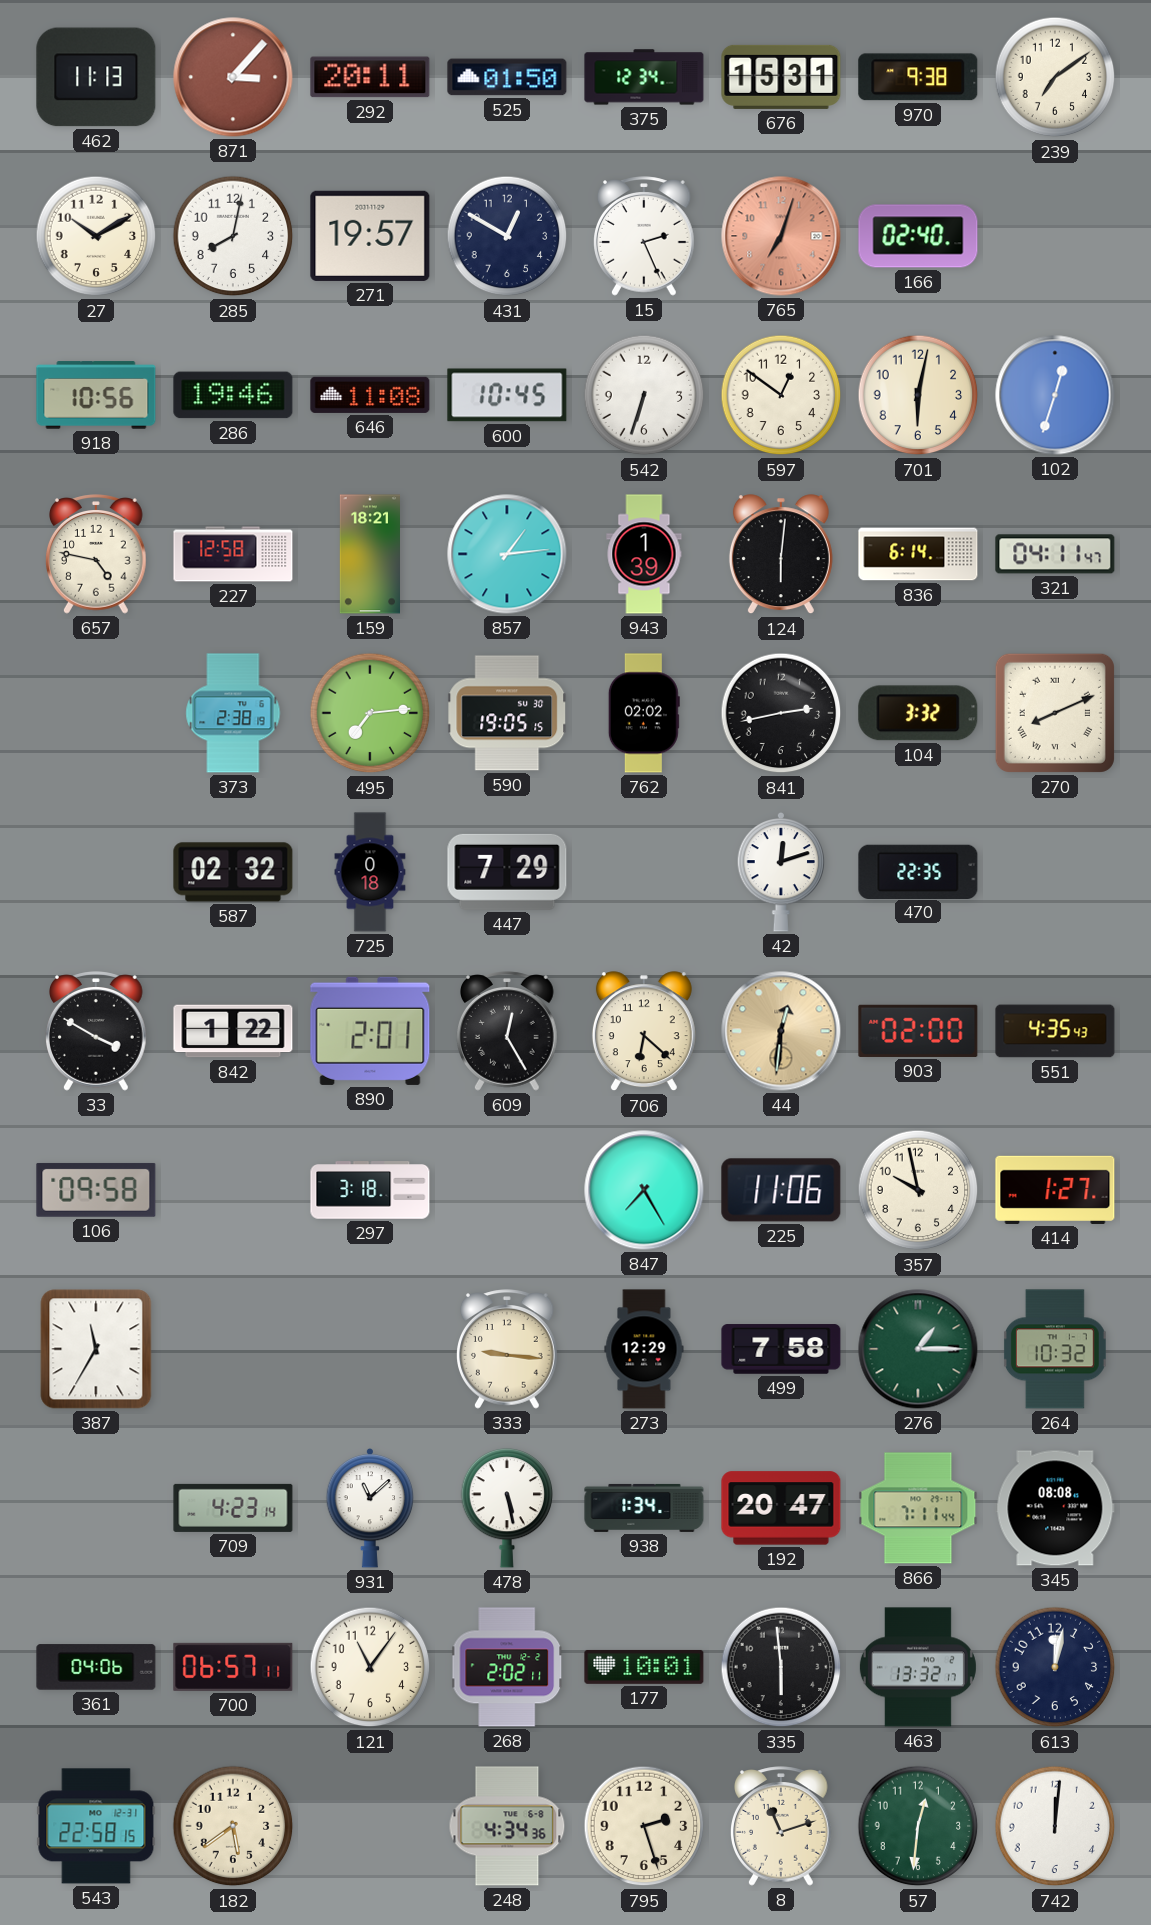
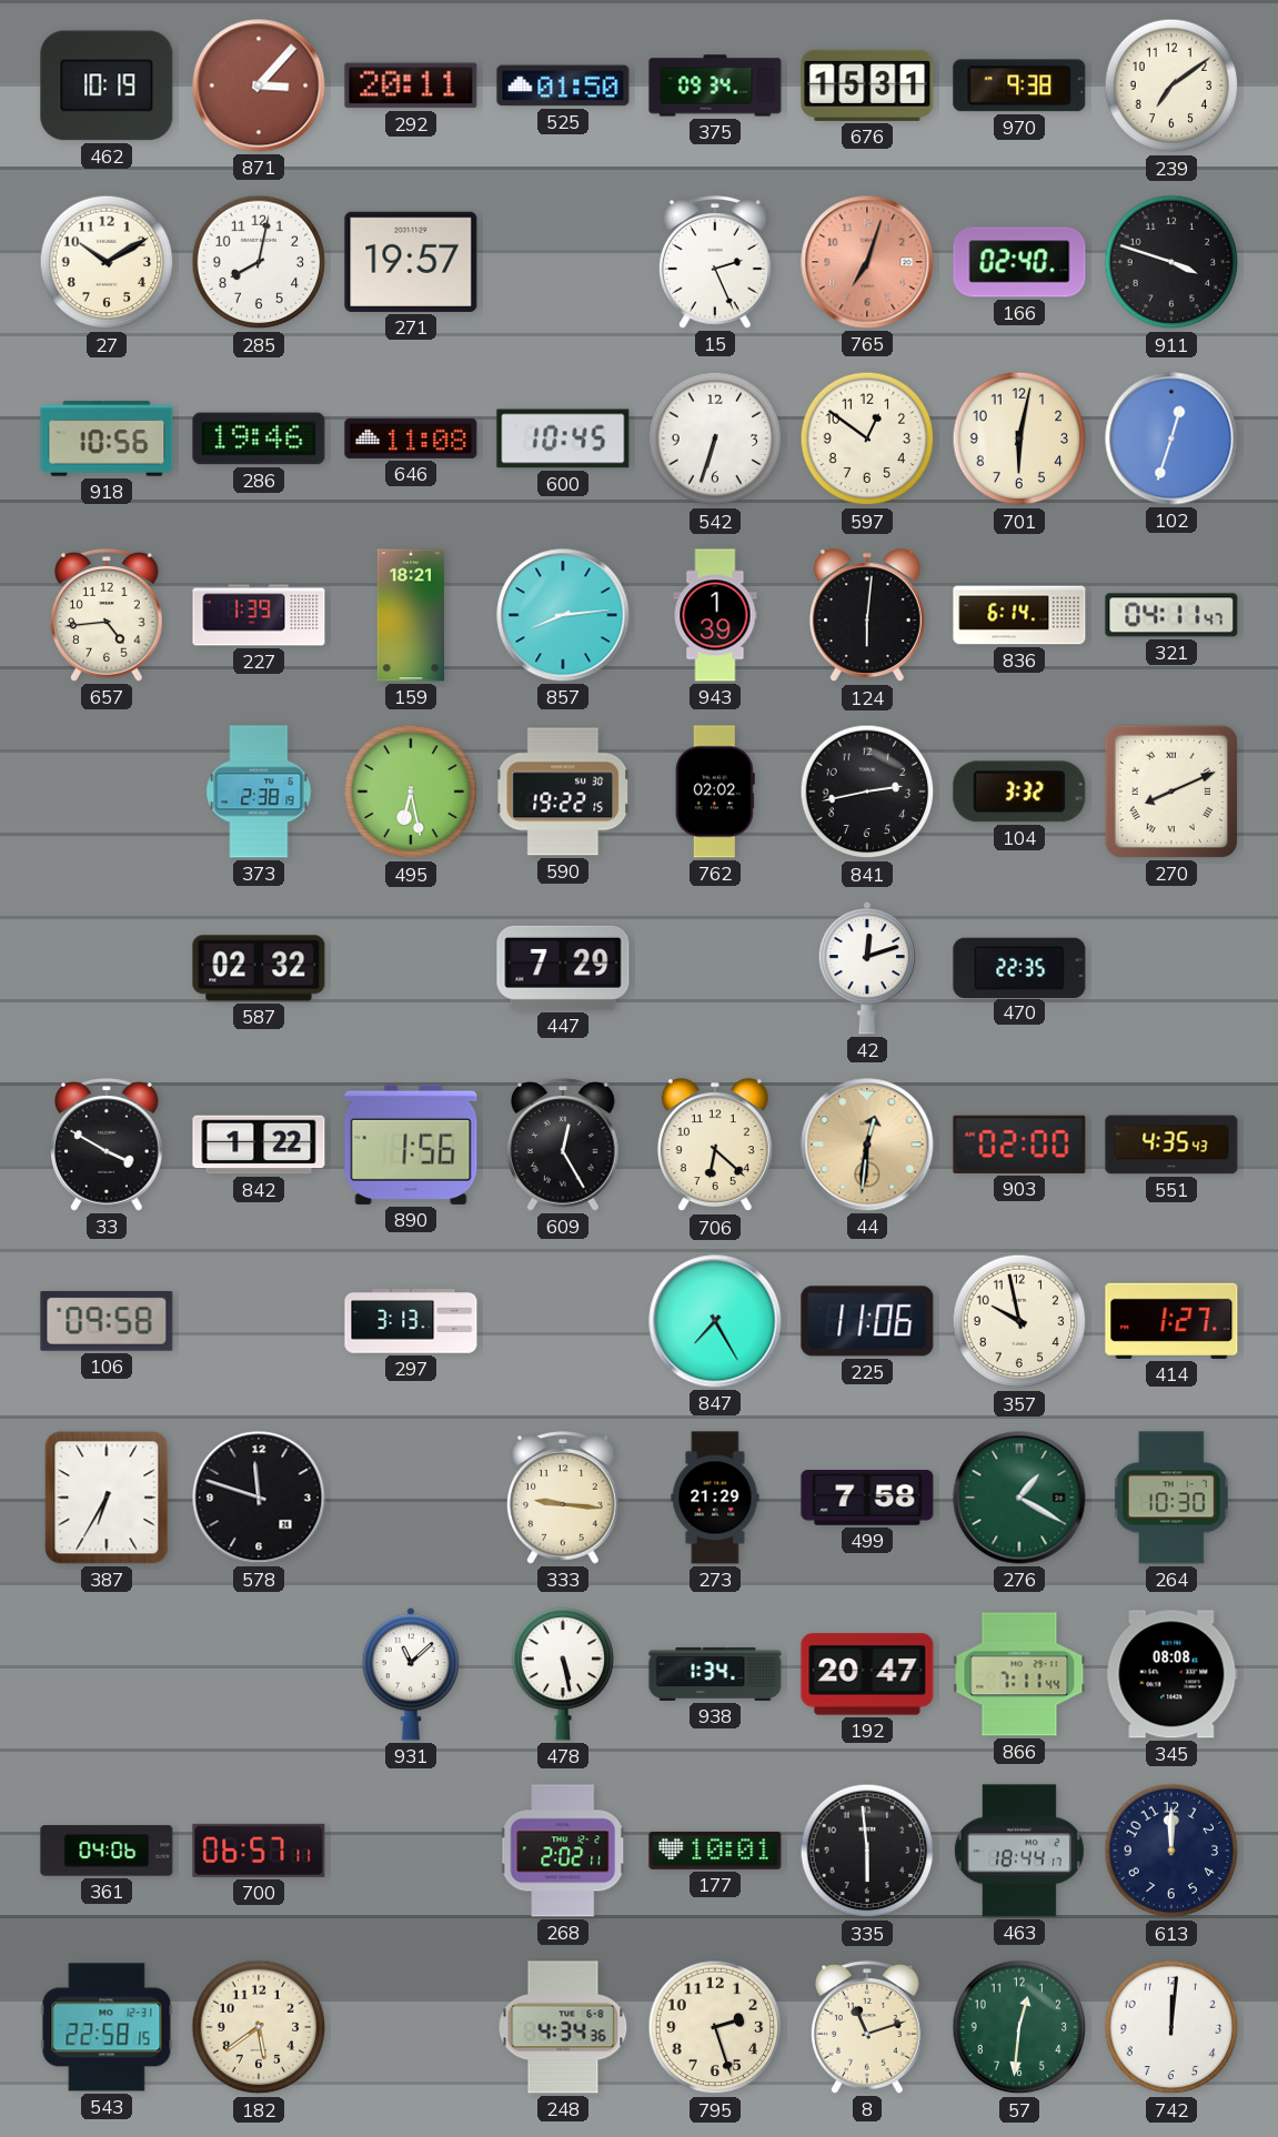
462: 11:13 -> 10:19 (107, 85)
375: 12:34 -> 09:34 (715, 85)
431: 12:50 -> none (507, 236)
911: none -> 3:48 (1171, 262)
657: 4:47 -> 4:44 (108, 615)
227: 12:58 -> 1:39 (259, 615)
857: 1:14 -> 8:14 (563, 615)
495: 7:14 -> 6:28 (411, 792)
590: 19:05 -> 19:22 (564, 792)
725: 0:18 -> none (370, 872)
890: 2:01 -> 1:56 (411, 1145)
297: 3:18 -> 3:13 (411, 1321)
387: 11:35 -> 6:35 (107, 1498)
578: none -> 11:48 (259, 1498)
273: 12:29 -> 21:29 (715, 1498)
276: 1:15 -> 1:20 (1019, 1498)
264: 10:32 -> 10:30 (1171, 1498)
709: 4:23 -> none (233, 1508)
121: 11:06 -> none (370, 1667)
463: 13:32 -> 18:44 (1019, 1851)
613: 12:02 -> 12:00 (1171, 1851)
